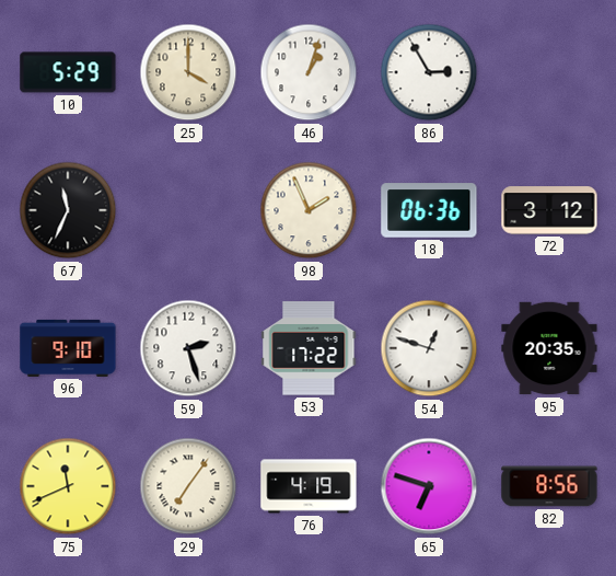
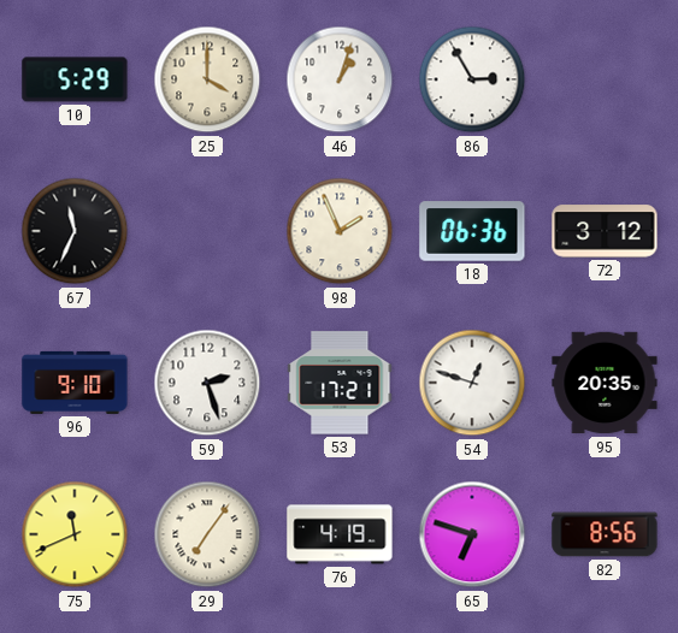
53: 17:22 -> 17:21 (340, 383)
